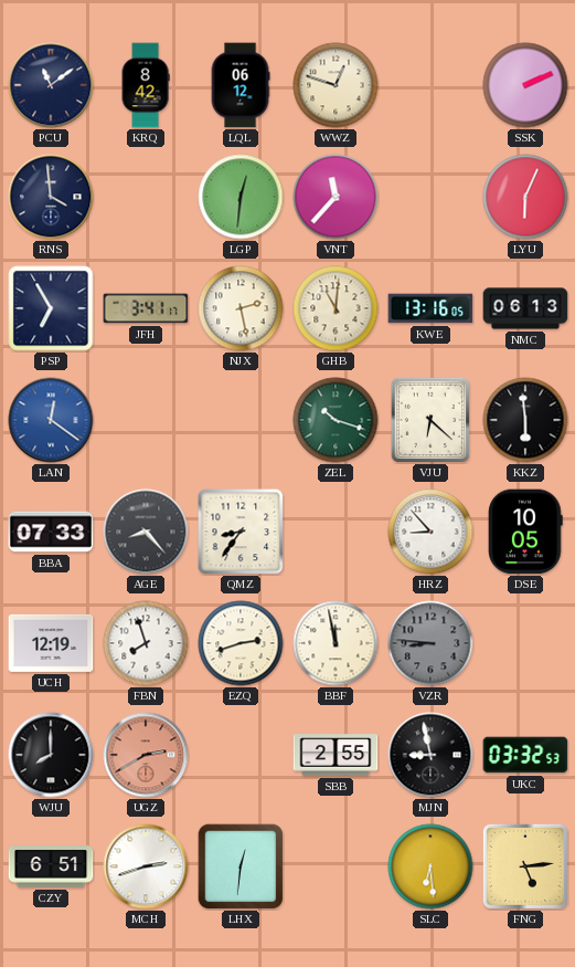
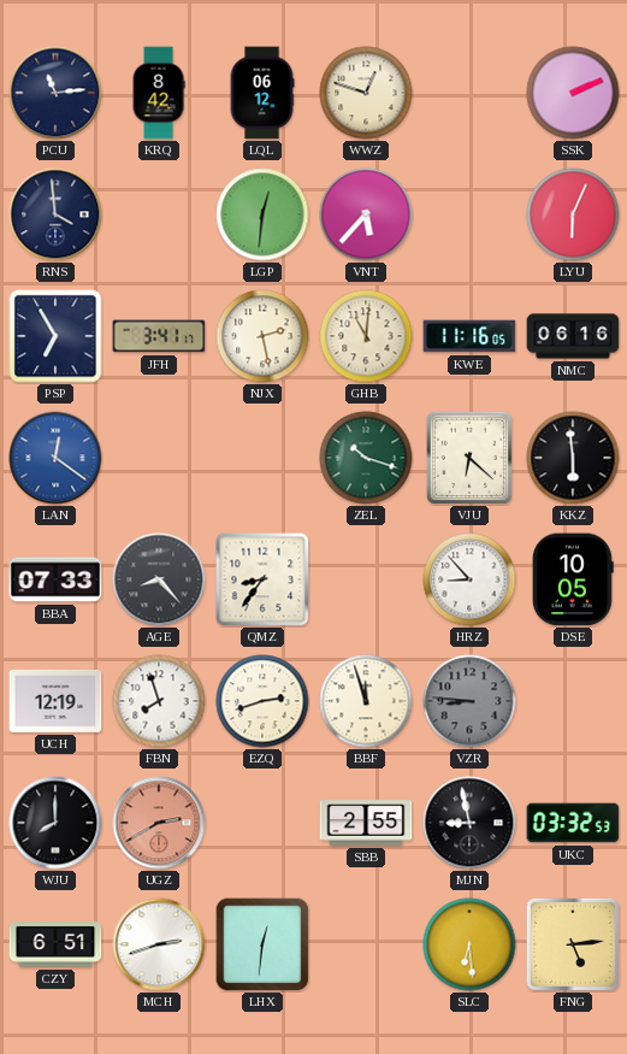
PCU: 11:09 -> 11:14 (55, 93)
VNT: 11:37 -> 5:37 (366, 214)
KWE: 13:16 -> 11:16 (469, 336)
NMC: 06:13 -> 06:16 (573, 336)
BBF: 11:58 -> 11:57 (366, 701)
